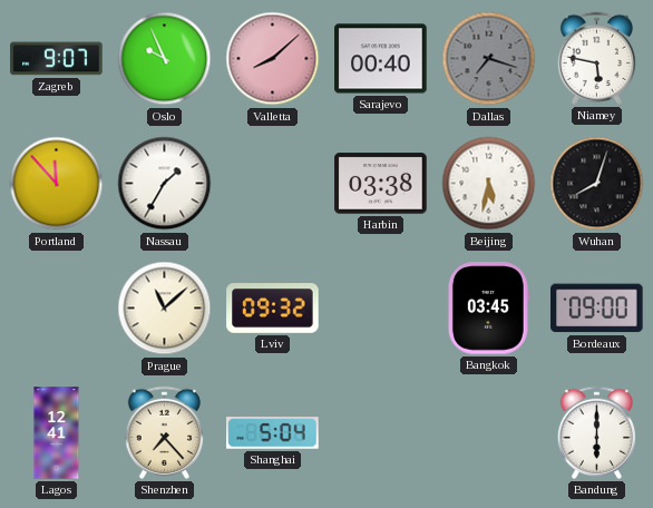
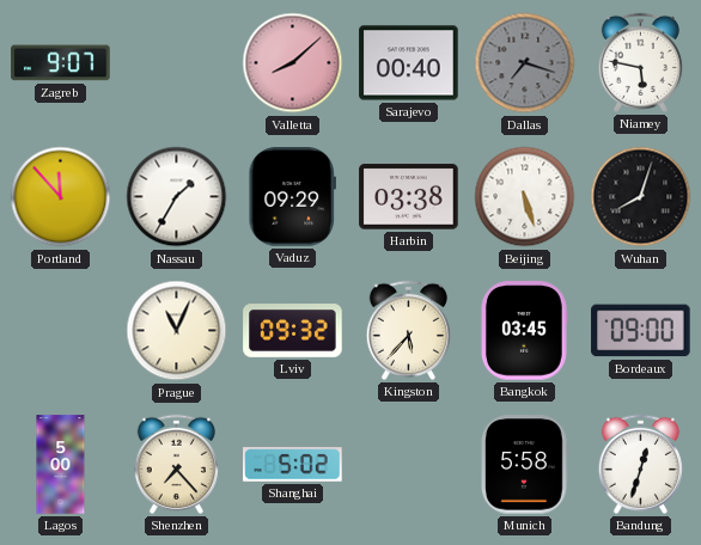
Oslo: 9:56 -> none (165, 59)
Vaduz: none -> 09:29 (292, 197)
Beijing: 5:32 -> 5:27 (525, 197)
Prague: 11:08 -> 11:04 (177, 331)
Kingston: none -> 5:37 (408, 330)
Lagos: 12:41 -> 5:00 (61, 465)
Shanghai: 5:04 -> 5:02 (293, 465)
Munich: none -> 5:58 (525, 465)
Bandung: 6:00 -> 12:33 (640, 464)
